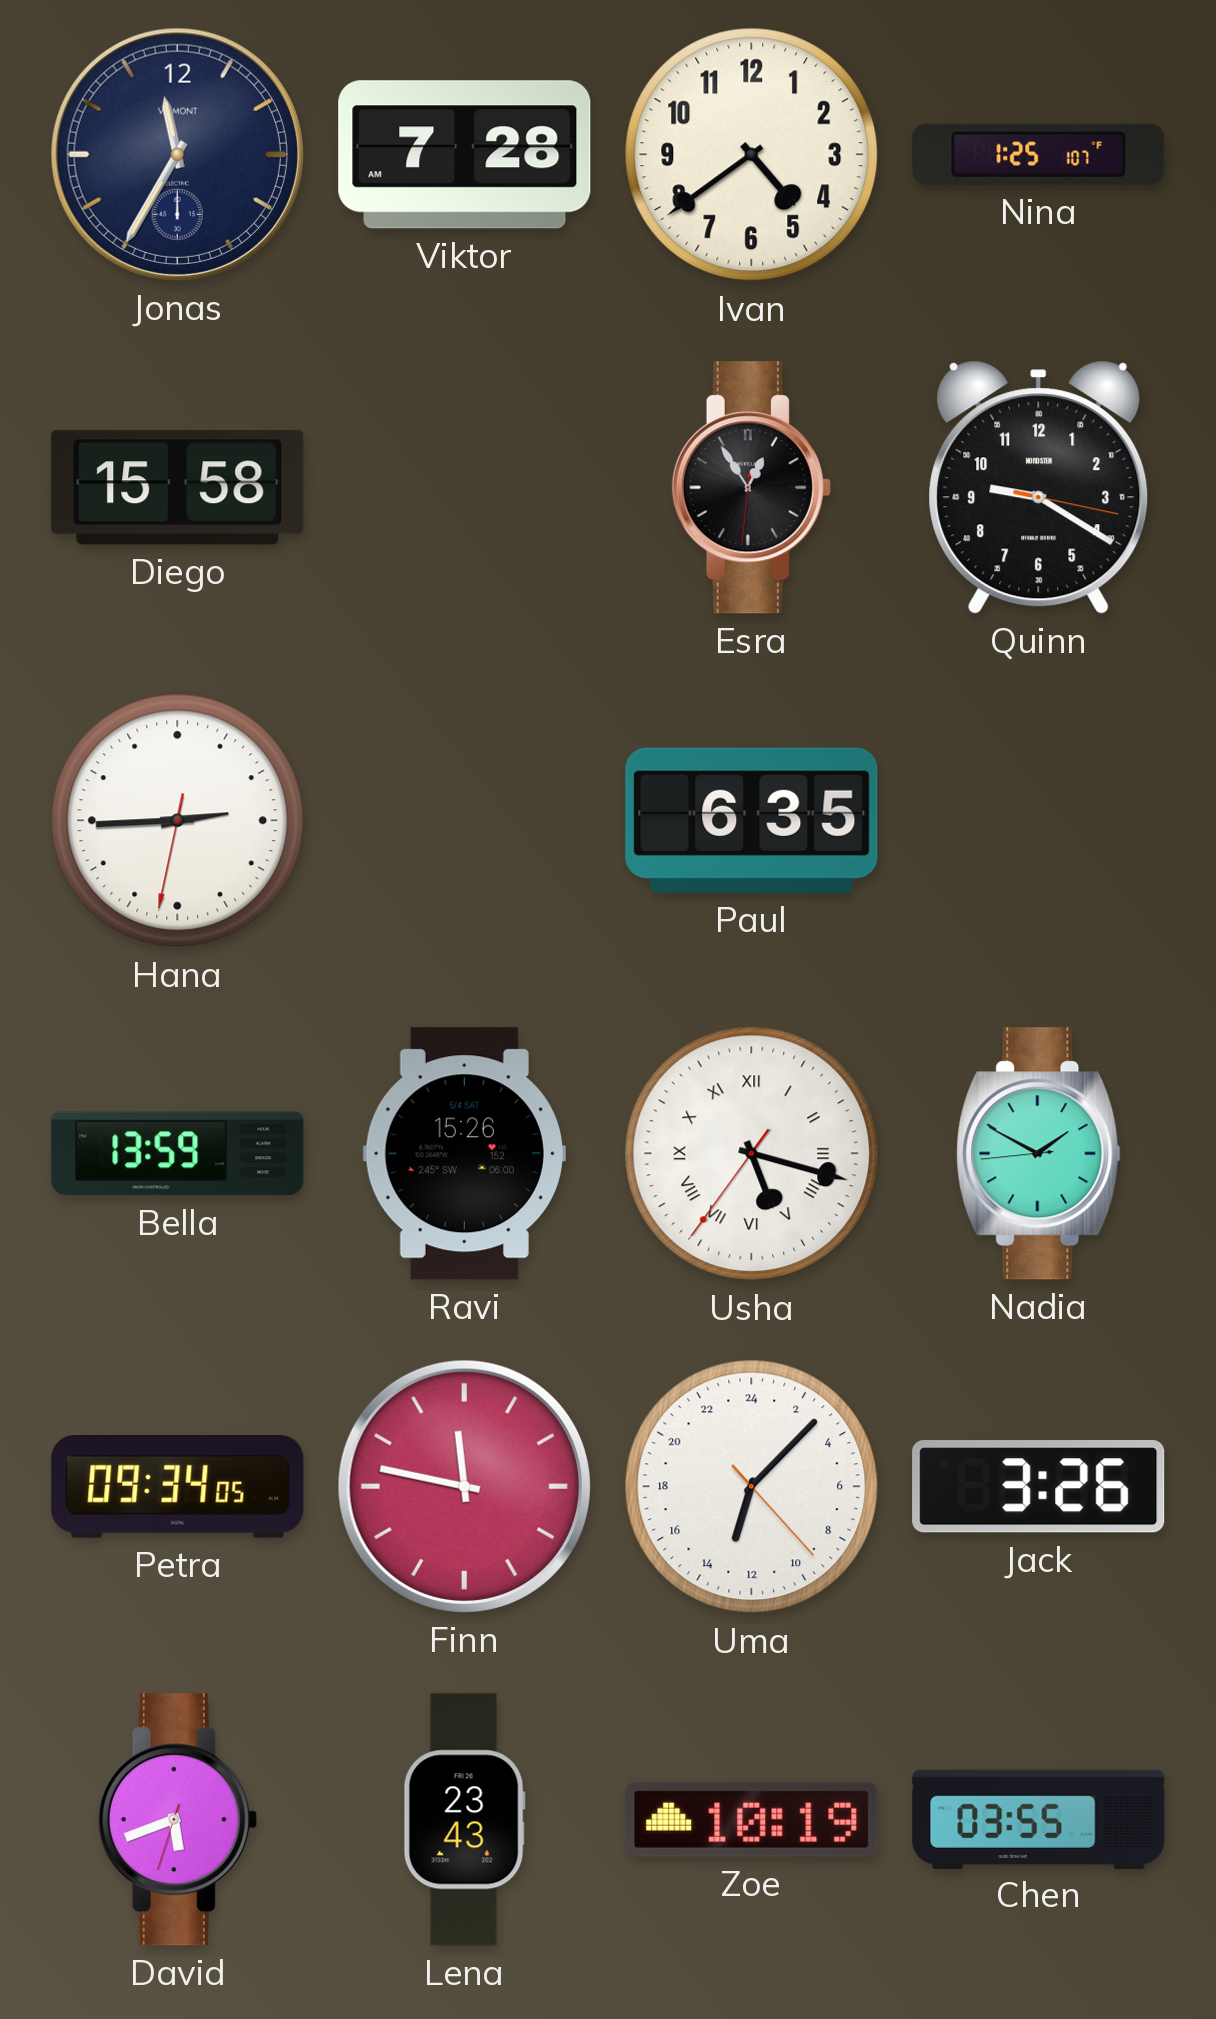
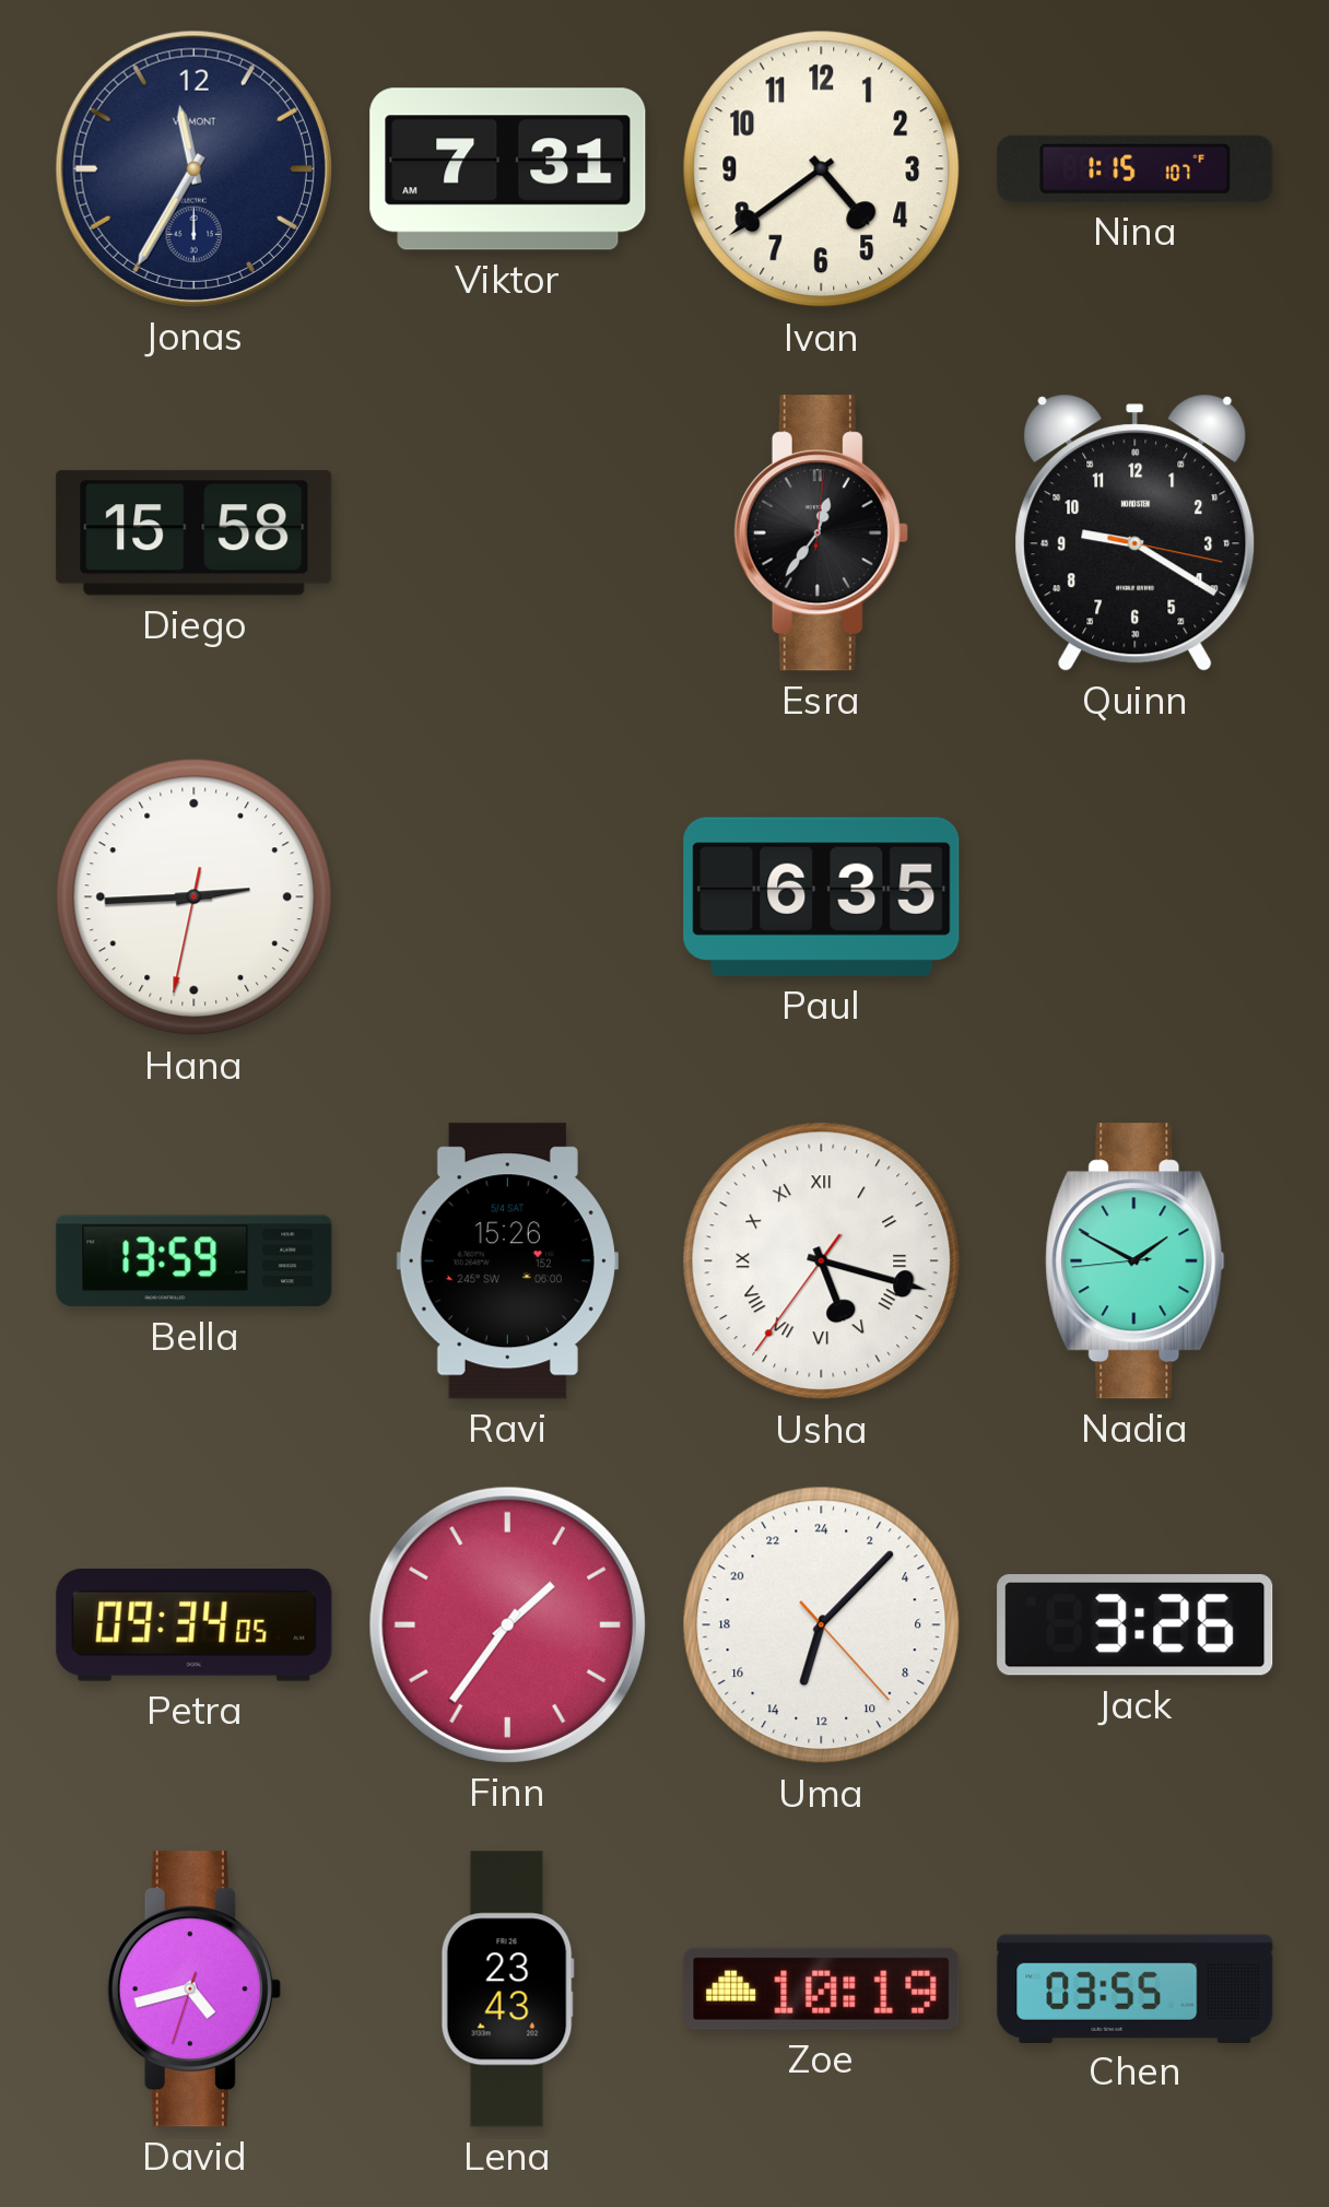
Viktor: 7:28 -> 7:31 (508, 169)
Nina: 1:25 -> 1:15 (1136, 168)
Esra: 12:54 -> 12:36 (821, 533)
Finn: 11:47 -> 1:36 (507, 1624)
David: 5:41 -> 4:42 (193, 1989)
